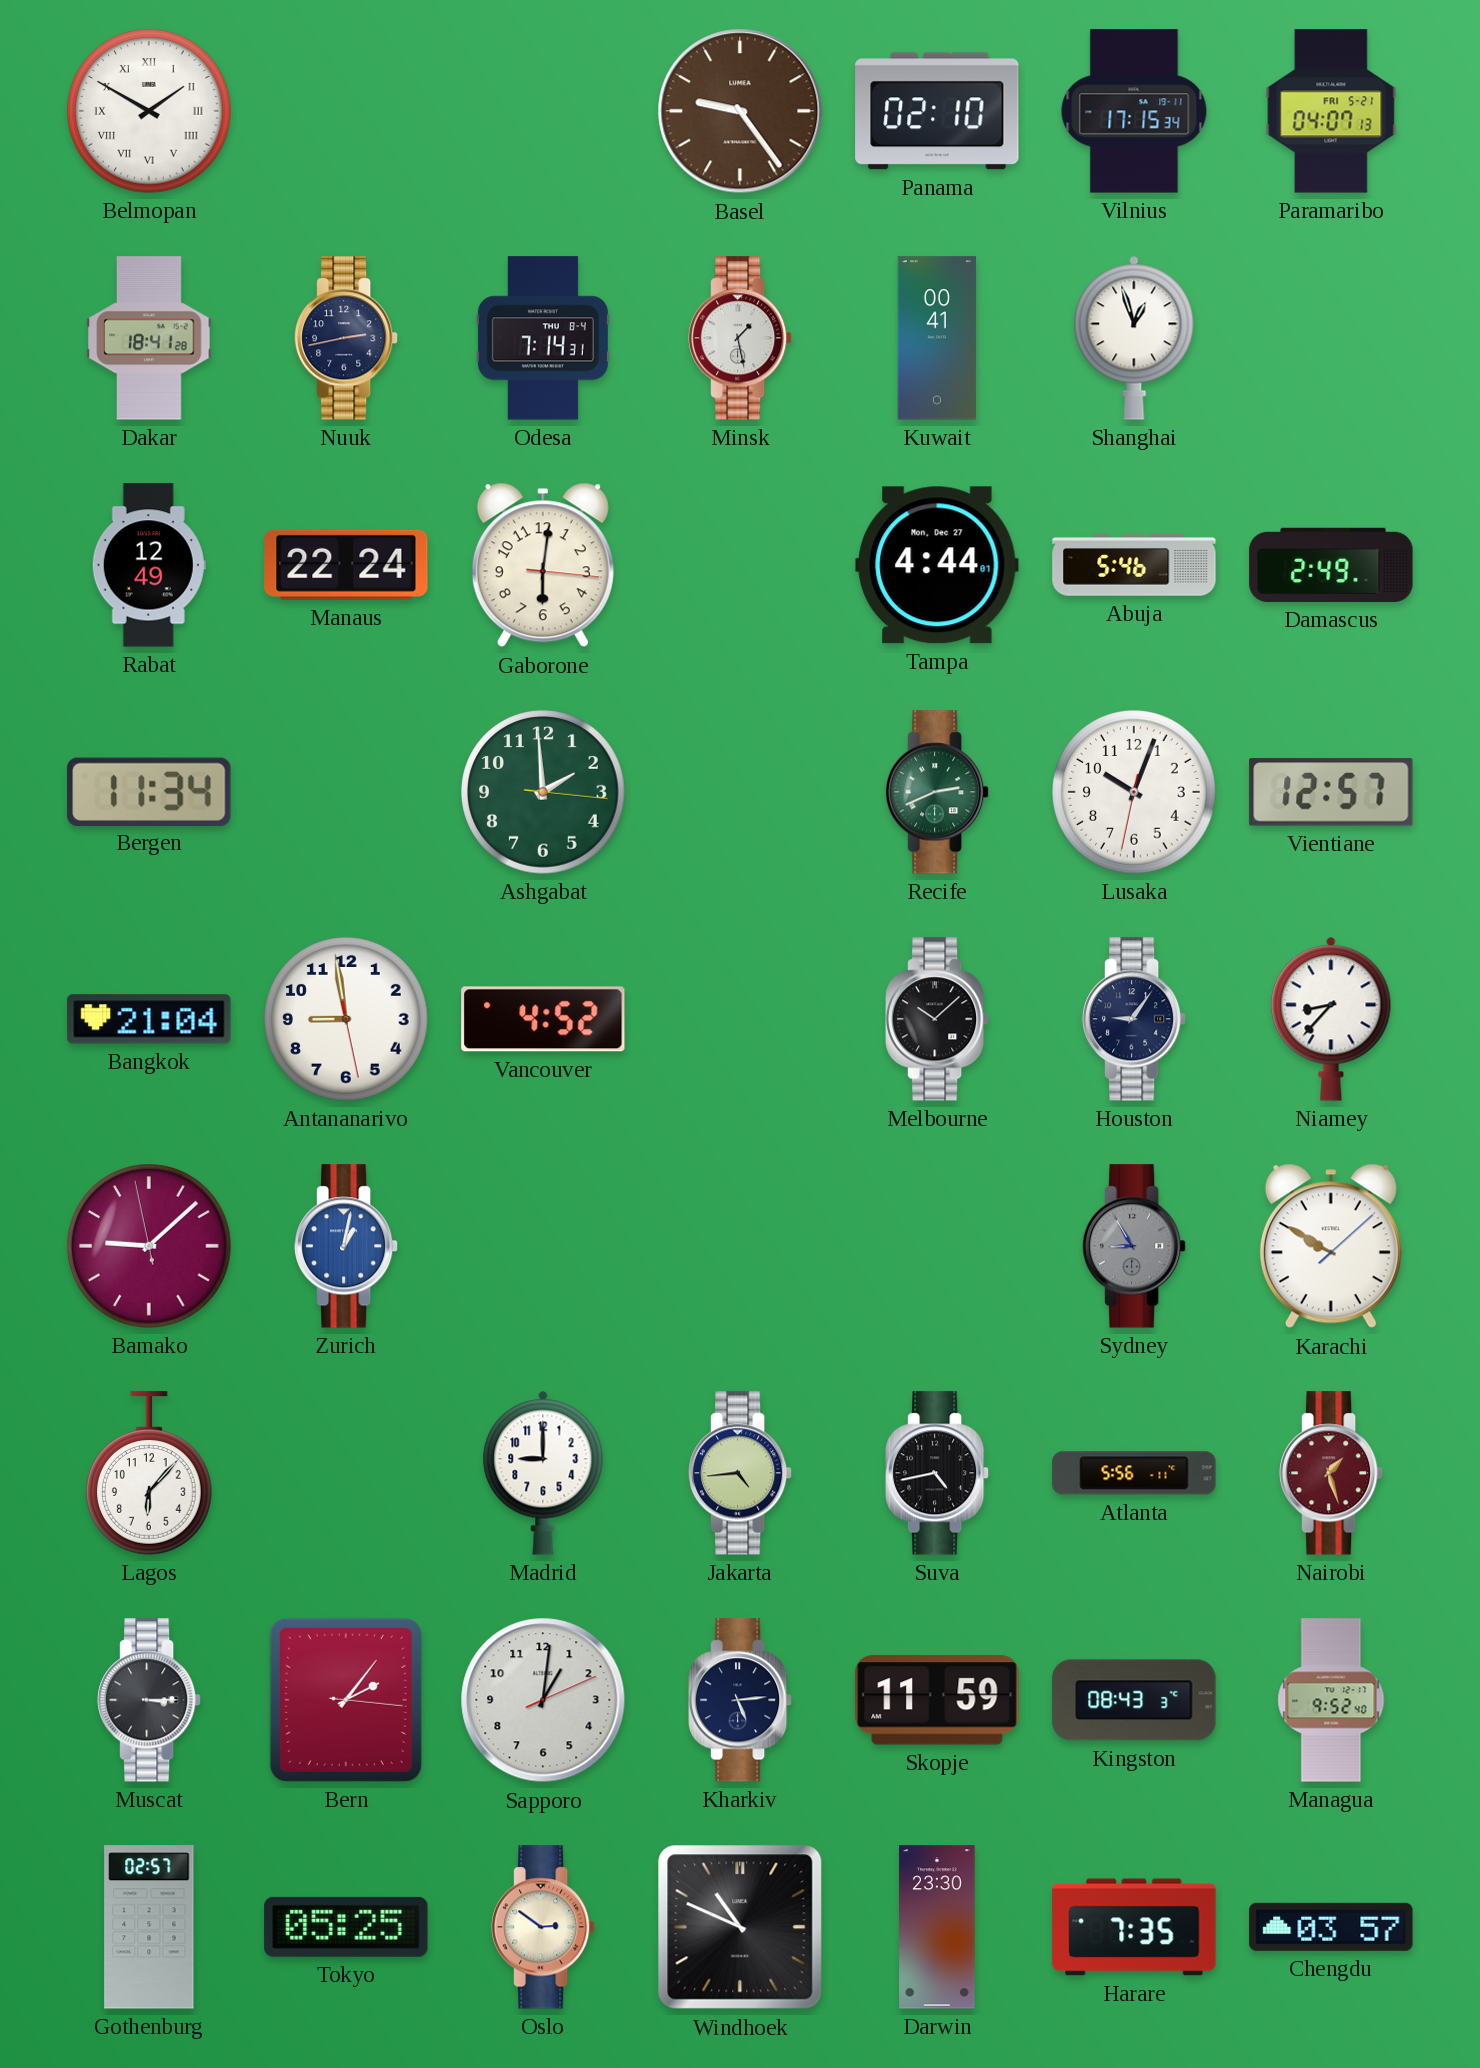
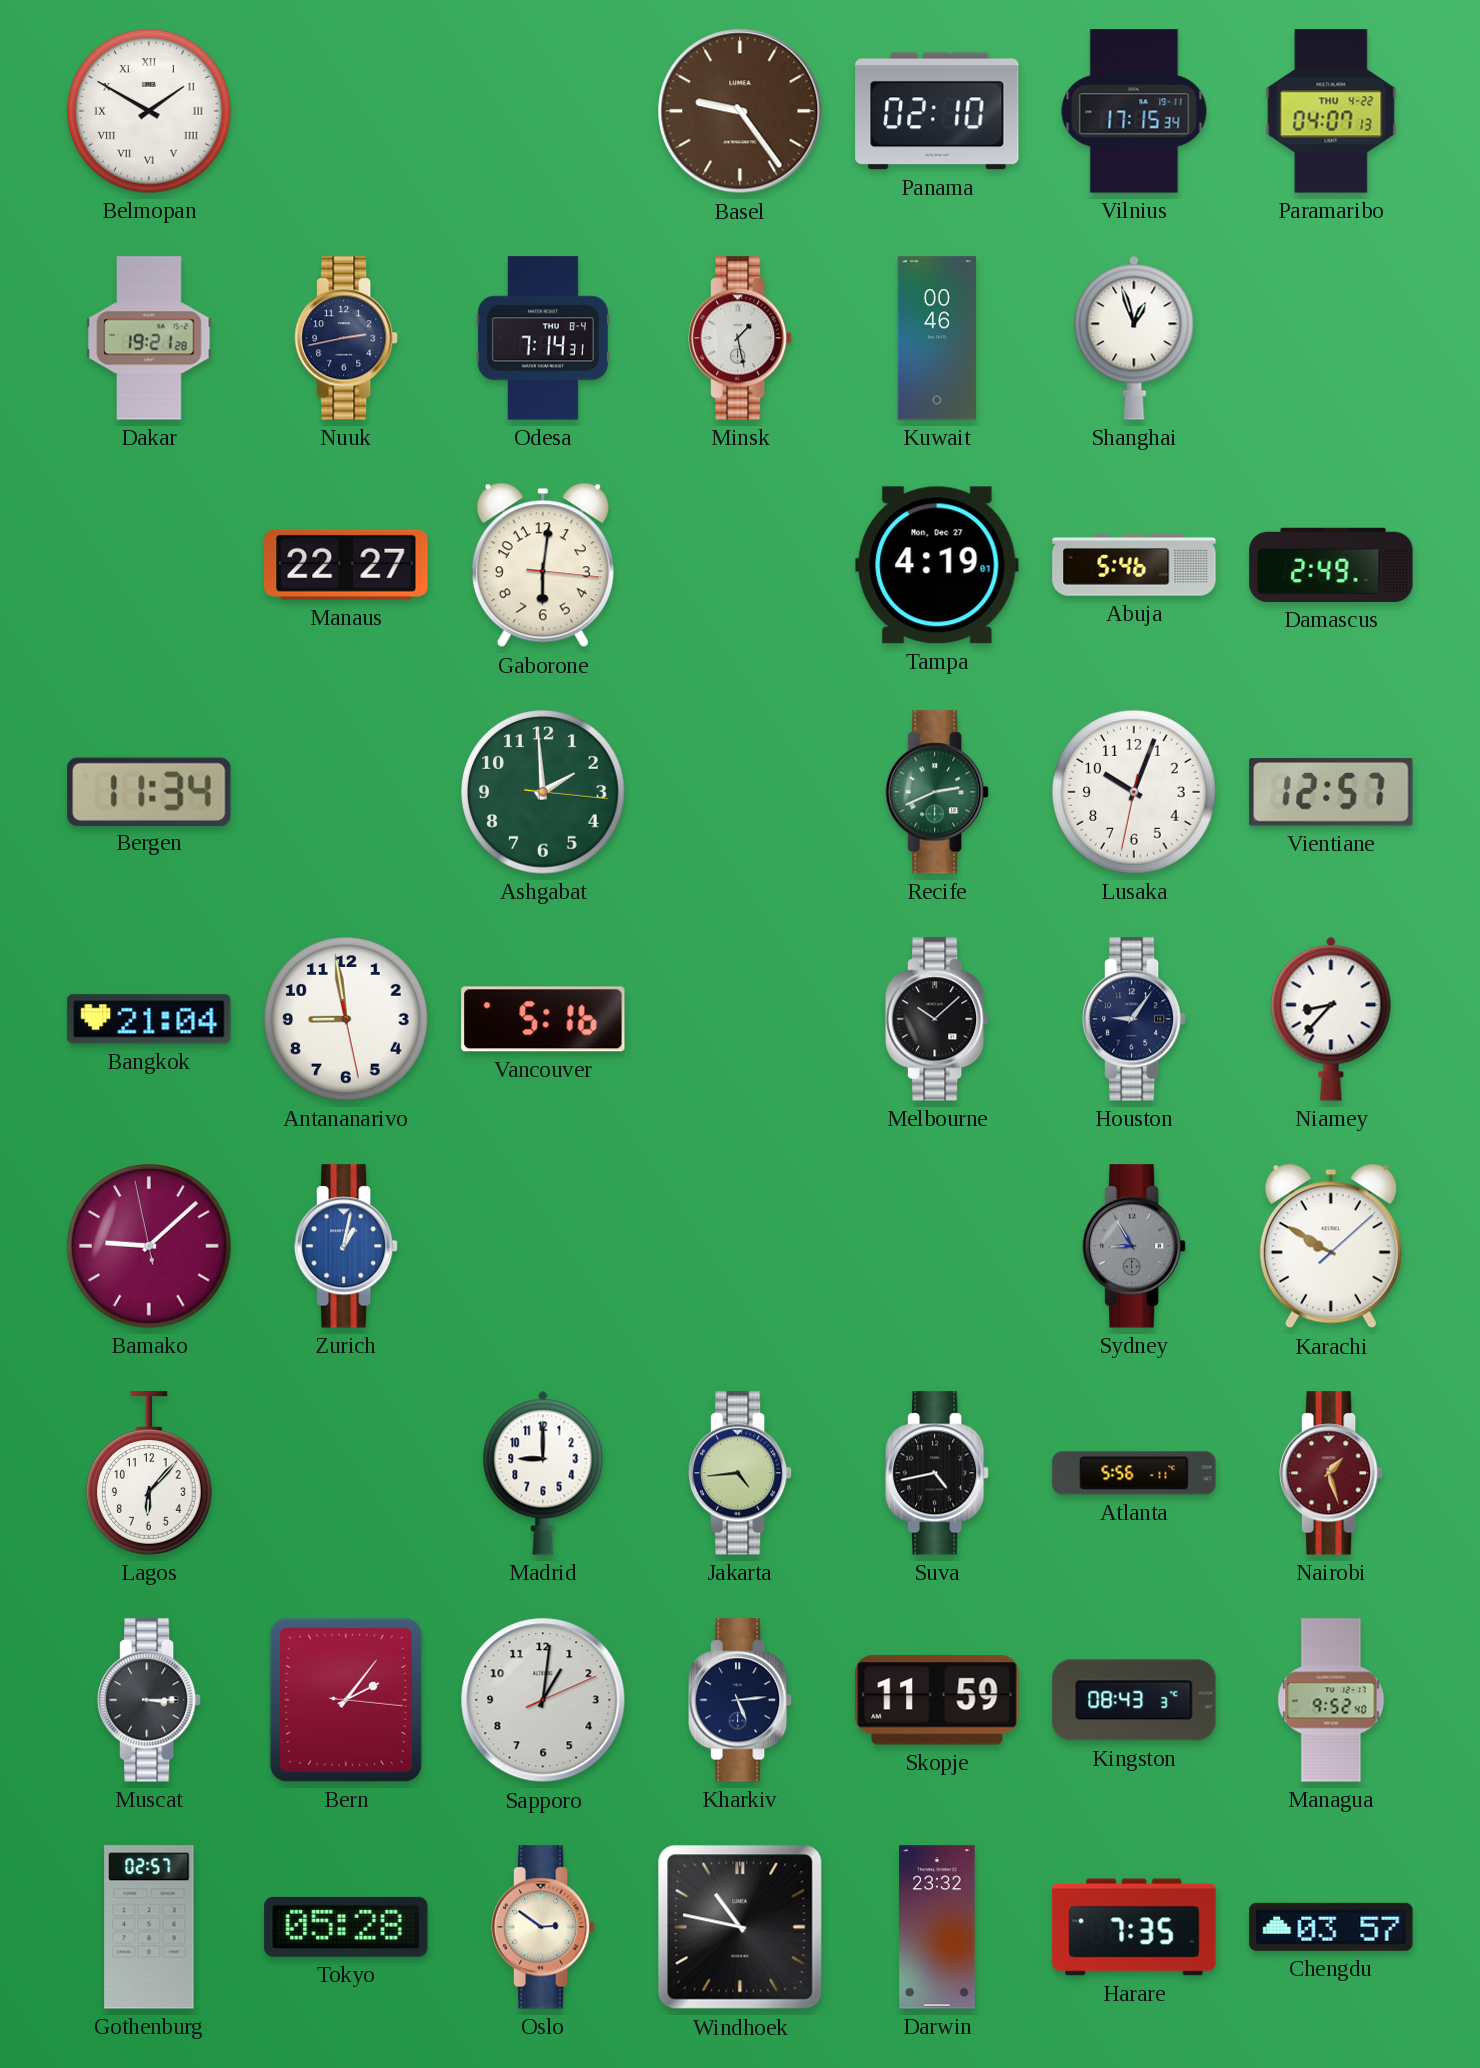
Paramaribo date: FRI 5-21 -> THU 4-22 (1331, 111)
Dakar: 18:41 -> 19:21 (149, 338)
Kuwait: 00:41 -> 00:46 (937, 338)
Rabat: 12:49 -> none (149, 565)
Manaus: 22:24 -> 22:27 (346, 565)
Tampa: 4:44 -> 4:19 (937, 565)
Vancouver: 4:52 -> 5:16 (543, 1019)
Tokyo: 05:25 -> 05:28 (346, 1927)
Windhoek: 10:49 -> 10:47 (740, 1927)
Darwin: 23:30 -> 23:32 (937, 1927)
